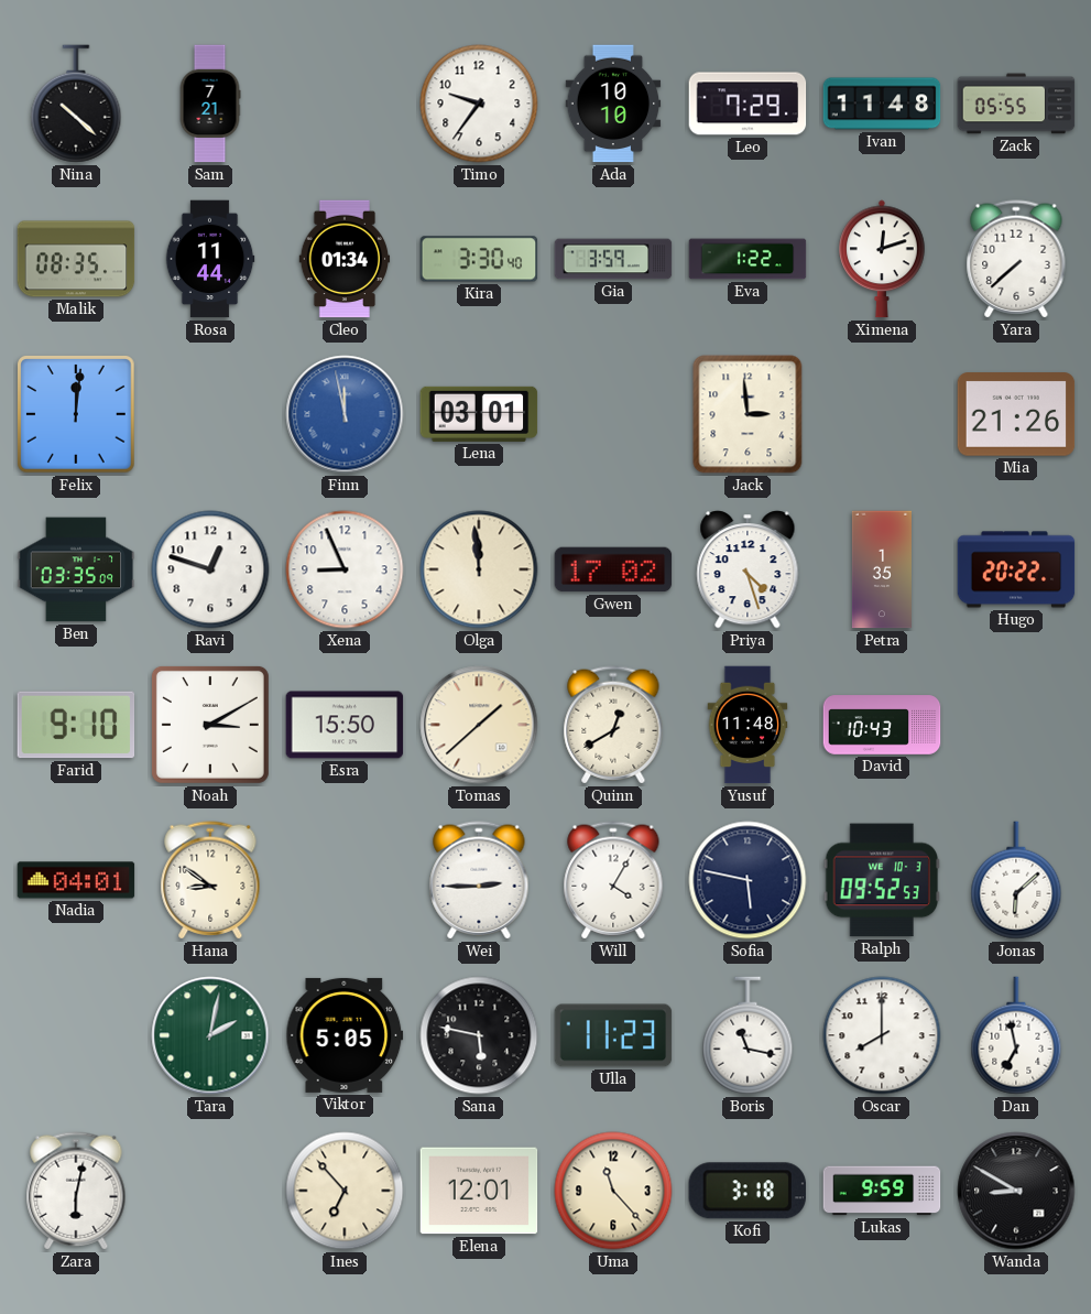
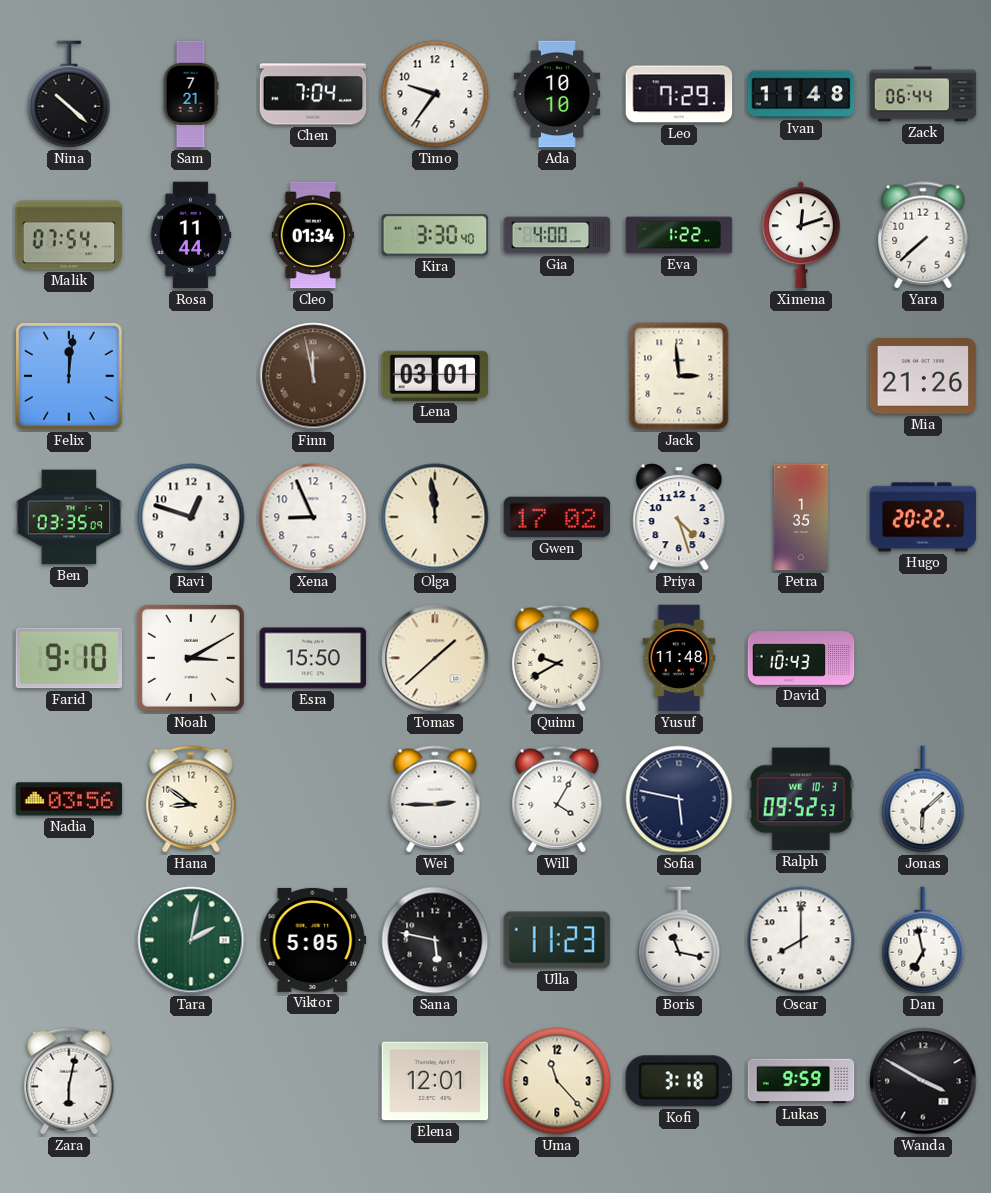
Chen: none -> 7:04 (313, 94)
Zack: 05:55 -> 06:44 (923, 94)
Malik: 08:35 -> 07:54 (69, 235)
Gia: 3:59 -> 4:00 (557, 235)
Finn dial: blue -> brown (313, 376)
Quinn: 12:40 -> 9:40 (557, 658)
Nadia: 04:01 -> 03:56 (69, 799)
Ines: 6:53 -> none (345, 1191)
Wanda: 8:50 -> 3:50 (923, 1081)
